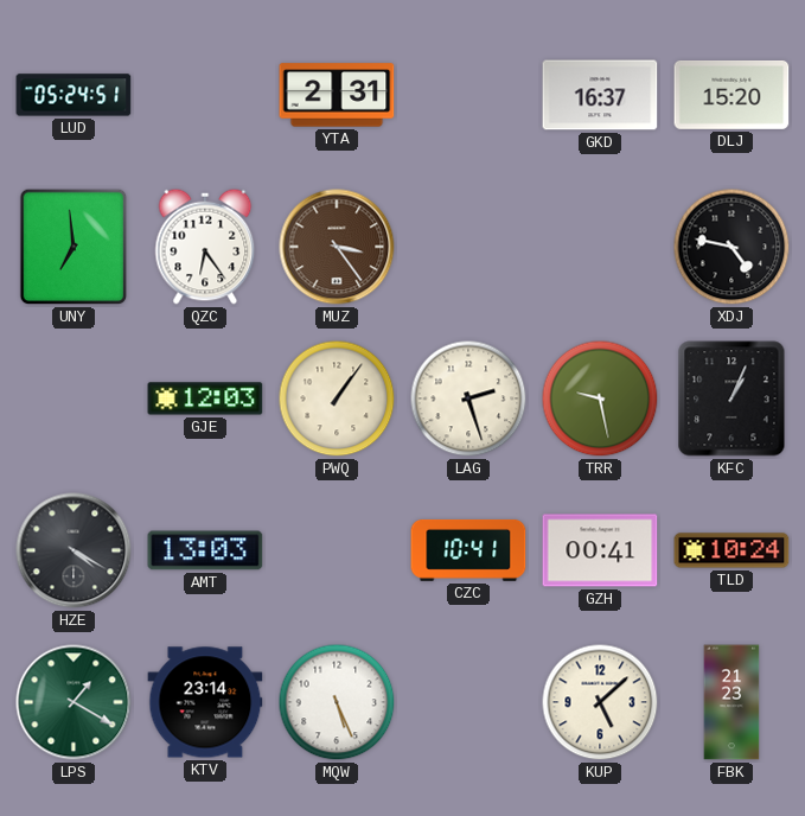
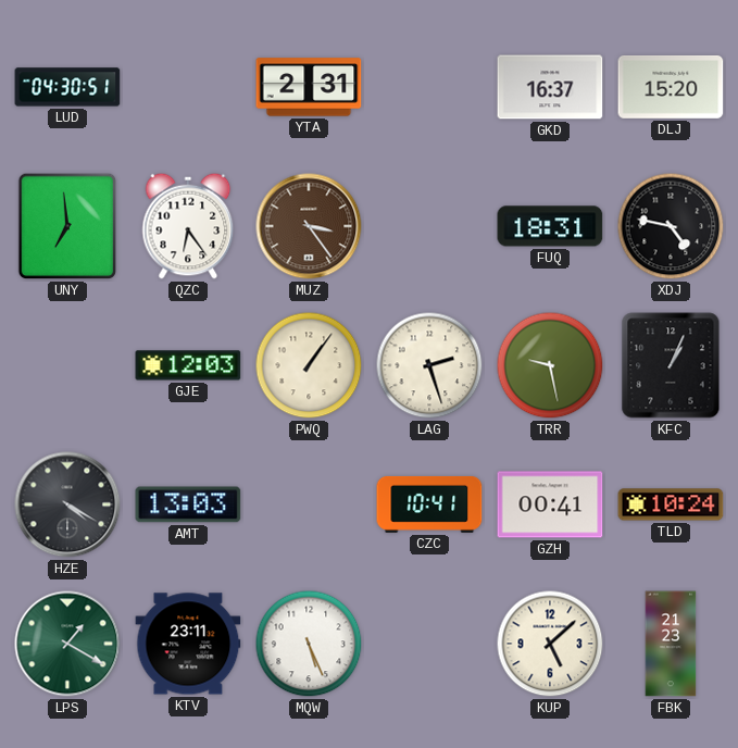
LUD: 05:24 -> 04:30 (67, 87)
FUQ: none -> 18:31 (550, 226)
KTV: 23:14 -> 23:11 (188, 644)
